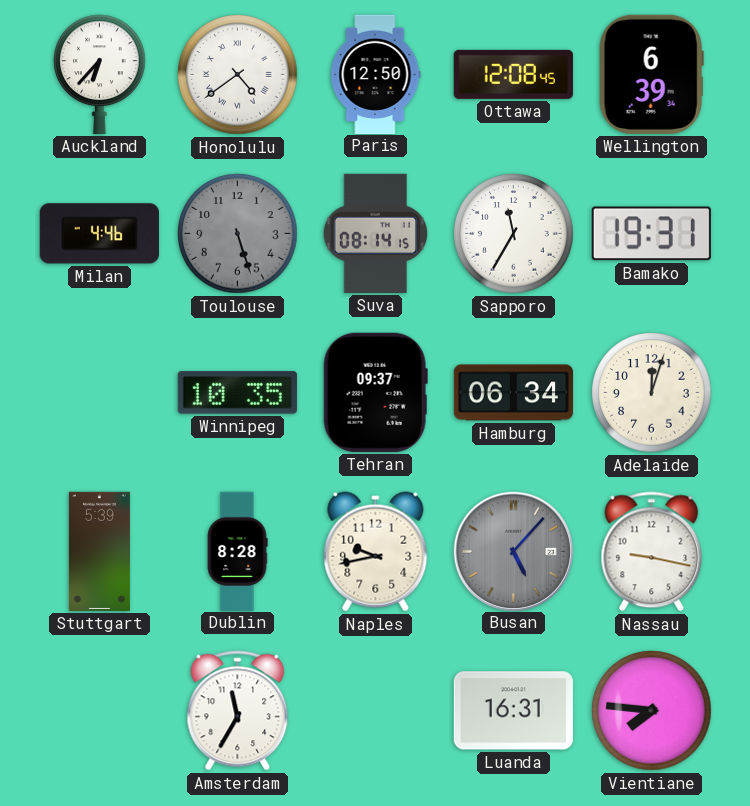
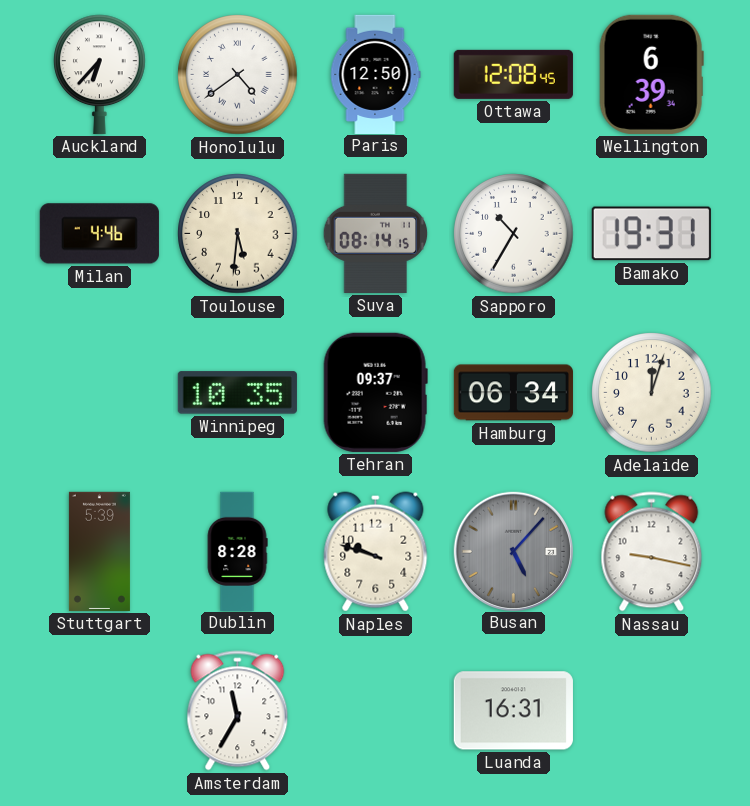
Toulouse: 5:27 -> 5:31 (238, 234)
Toulouse dial: grey -> cream (238, 234)
Sapporo: 11:35 -> 10:35 (514, 234)
Naples: 9:43 -> 9:48 (376, 552)
Vientiane: 7:46 -> none (652, 711)
